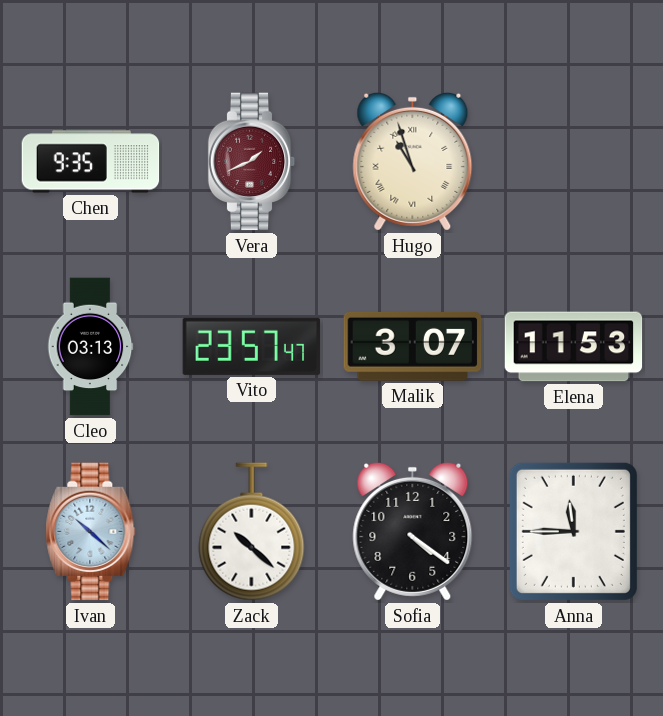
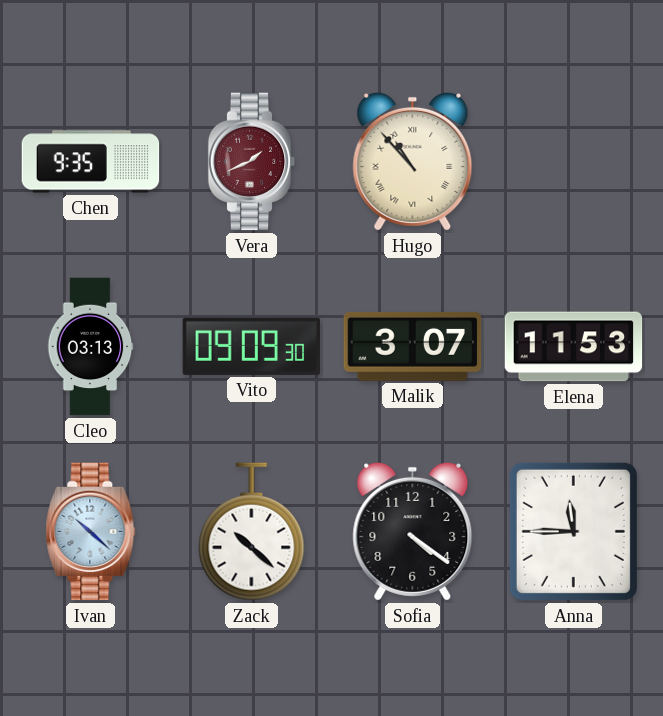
Hugo: 10:57 -> 10:53 (413, 161)
Vito: 23:57 -> 09:09 (252, 346)
